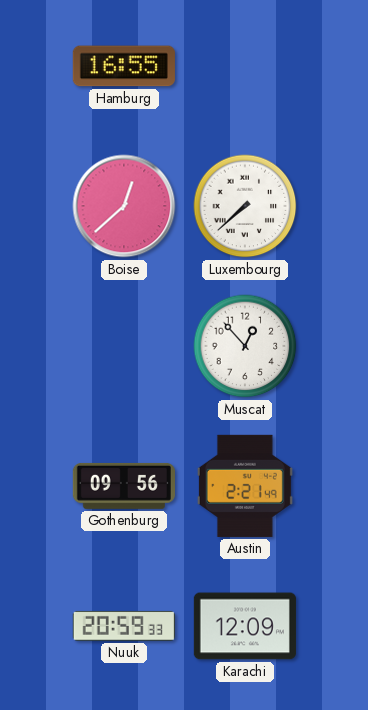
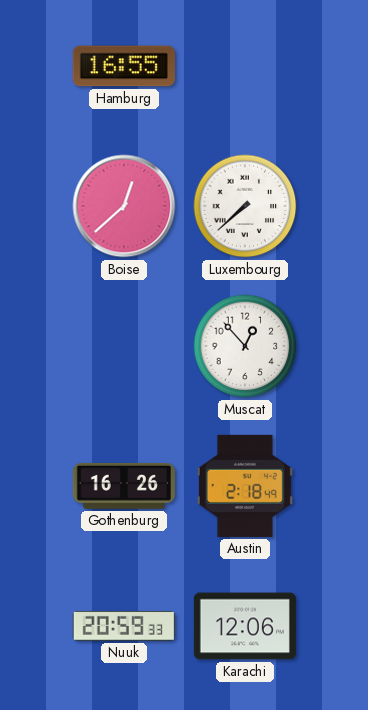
Gothenburg: 09:56 -> 16:26 (124, 486)
Austin: 2:21 -> 2:18 (245, 486)
Karachi: 12:09 -> 12:06 (245, 626)
